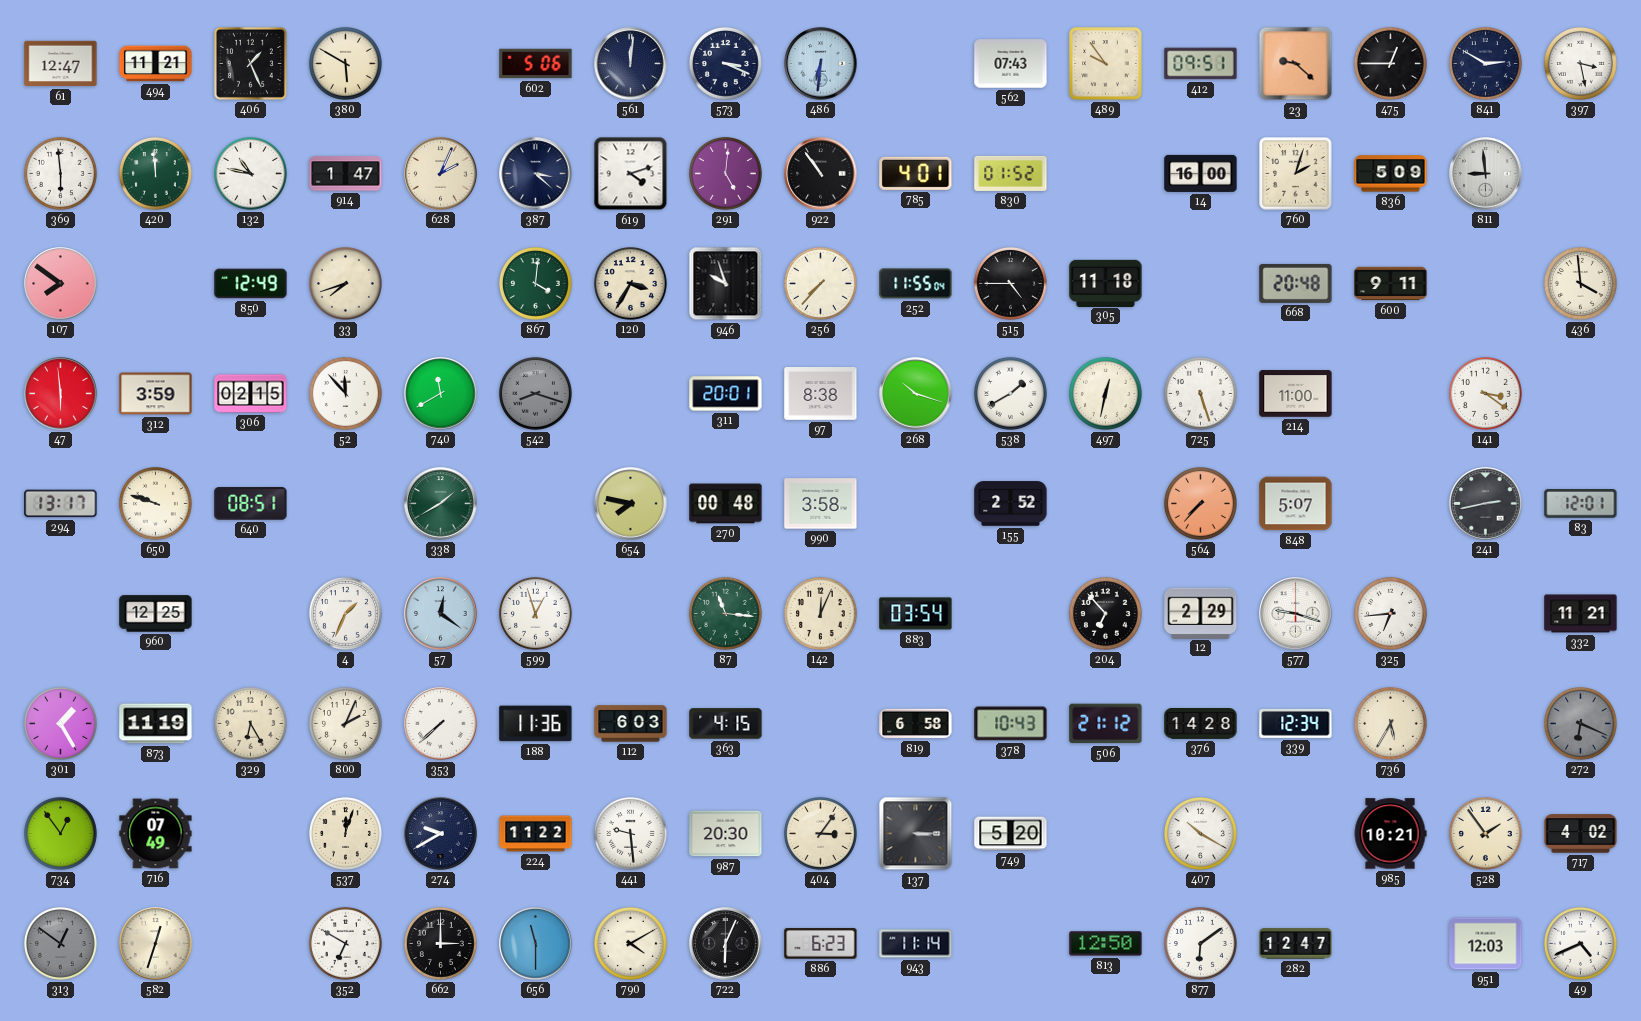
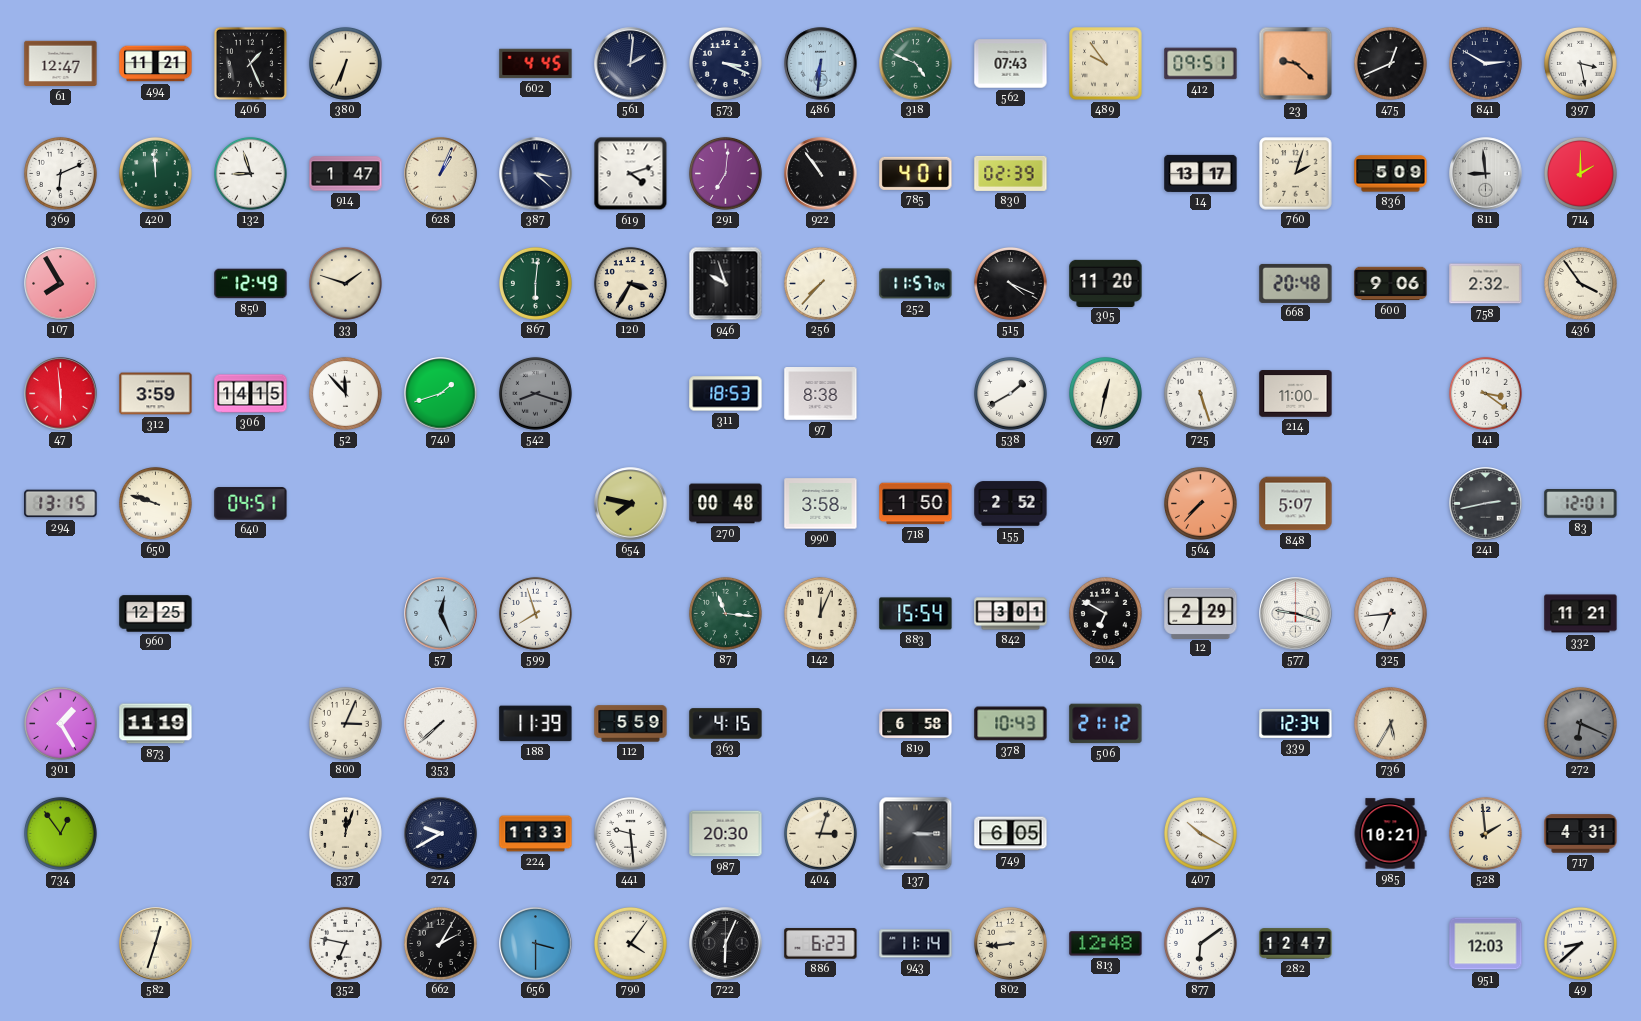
380: 5:50 -> 6:34 (345, 63)
602: 5:06 -> 4:45 (536, 64)
561: 12:01 -> 2:01 (631, 64)
318: none -> 4:49 (916, 64)
475: 12:45 -> 12:41 (1390, 63)
369: 5:59 -> 6:11 (60, 173)
132: 10:47 -> 8:57 (250, 173)
628: 2:04 -> 1:04 (441, 174)
291: 5:01 -> 7:01 (725, 173)
830: 01:52 -> 02:39 (1011, 173)
14: 16:00 -> 13:17 (1201, 173)
714: none -> 2:00 (1580, 173)
107: 7:51 -> 7:55 (61, 284)
33: 7:42 -> 1:48 (345, 283)
867: 4:01 -> 6:01 (535, 283)
252: 11:55 -> 11:57 (916, 284)
515: 4:45 -> 4:19 (1010, 283)
305: 11:18 -> 11:20 (1106, 283)
600: 9:11 -> 9:06 (1391, 284)
758: none -> 2:32 (1486, 284)
436: 3:59 -> 3:54 (1580, 283)
306: 02:15 -> 14:15 (251, 394)
740: 11:40 -> 1:42 (441, 394)
311: 20:01 -> 18:53 (726, 394)
268: 10:18 -> none (916, 394)
294: 13:17 -> 13:15 (61, 504)
640: 08:51 -> 04:51 (251, 504)
338: 1:40 -> none (441, 504)
718: none -> 1:50 (916, 504)
4: 1:34 -> none (345, 613)
57: 12:21 -> 12:26 (441, 614)
599: 12:57 -> 7:57 (535, 613)
883: 03:54 -> 15:54 (916, 614)
842: none -> 3:01 (1011, 614)
204: 6:53 -> 6:50 (1105, 613)
329: 6:25 -> none (250, 723)
800: 2:04 -> 3:04 (345, 723)
188: 11:36 -> 11:39 (536, 724)
112: 6:03 -> 5:59 (631, 724)
376: 14:28 -> none (1201, 724)
716: 07:49 -> none (156, 834)
224: 11:22 -> 11:33 (536, 834)
404: 3:06 -> 3:03 (820, 833)
749: 5:20 -> 6:05 (1011, 834)
528: 1:54 -> 1:59 (1485, 833)
717: 4:02 -> 4:31 (1581, 834)
313: 12:51 -> none (60, 943)
352: 6:50 -> 6:47 (345, 943)
662: 3:00 -> 2:05 (440, 943)
656: 11:30 -> 3:30 (536, 944)
790: 4:10 -> 4:06 (630, 943)
802: none -> 8:44 (1010, 943)
813: 12:50 -> 12:48 (1106, 944)
49: 4:41 -> 8:38 (1580, 943)
